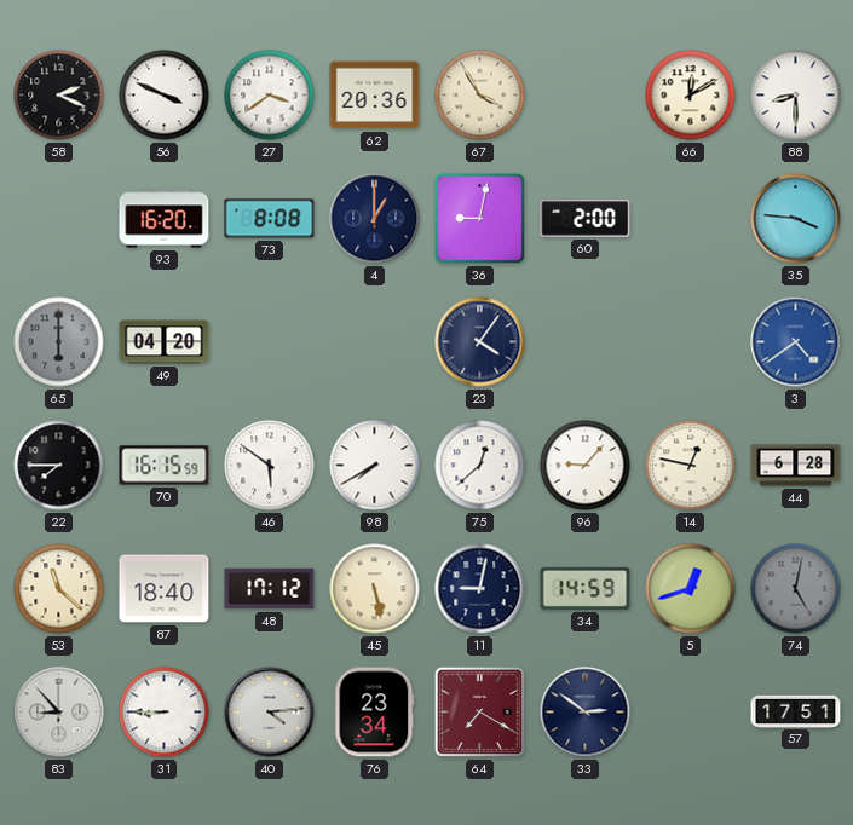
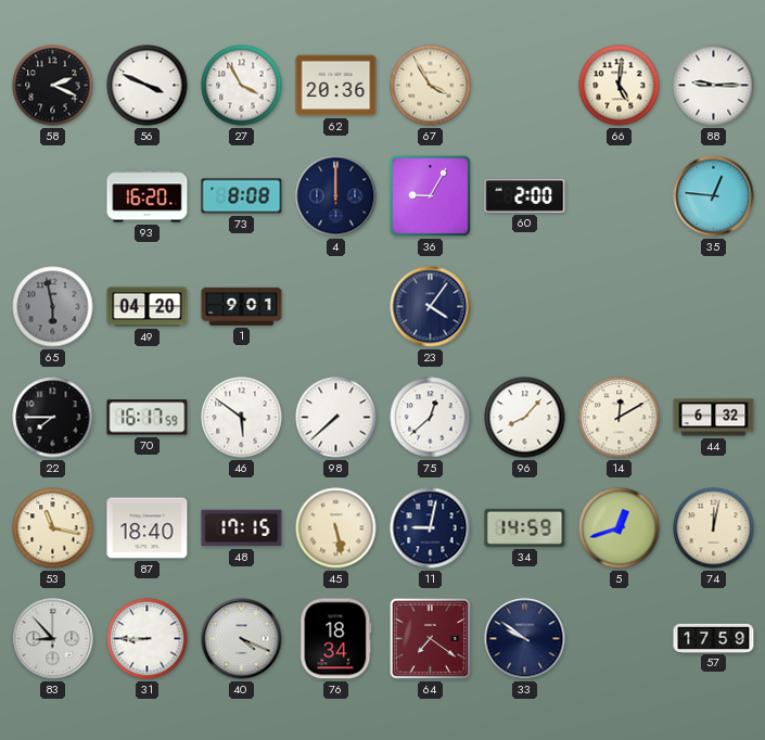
27: 3:39 -> 3:55 (242, 86)
66: 12:10 -> 5:01 (620, 86)
88: 8:30 -> 9:15 (714, 86)
4: 1:00 -> 12:00 (336, 196)
36: 9:02 -> 9:05 (430, 195)
35: 3:46 -> 12:46 (714, 196)
65: 6:00 -> 5:58 (53, 307)
1: none -> 9:01 (242, 306)
3: 4:39 -> none (796, 342)
70: 16:15 -> 16:17 (148, 418)
98: 7:40 -> 7:38 (336, 418)
96: 9:07 -> 8:07 (525, 418)
14: 12:47 -> 12:10 (620, 418)
44: 6:28 -> 6:32 (714, 418)
53: 11:22 -> 11:17 (53, 528)
48: 17:12 -> 17:15 (242, 528)
74: 5:02 -> 12:02 (714, 528)
74 dial: grey -> cream (714, 528)
40: 4:14 -> 4:19 (242, 639)
76: 23:34 -> 18:34 (336, 639)
64: 7:20 -> 7:21 (430, 638)
33: 2:51 -> 9:51 (525, 639)
57: 17:51 -> 17:59 (714, 638)
